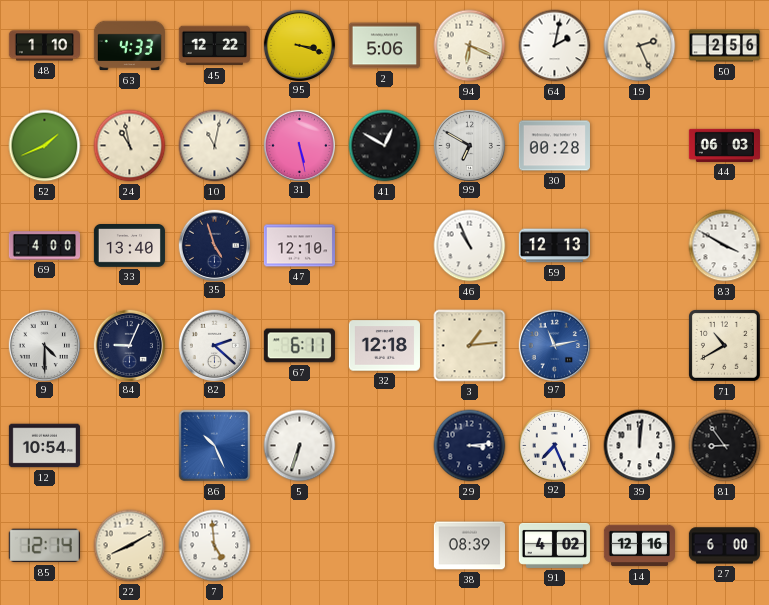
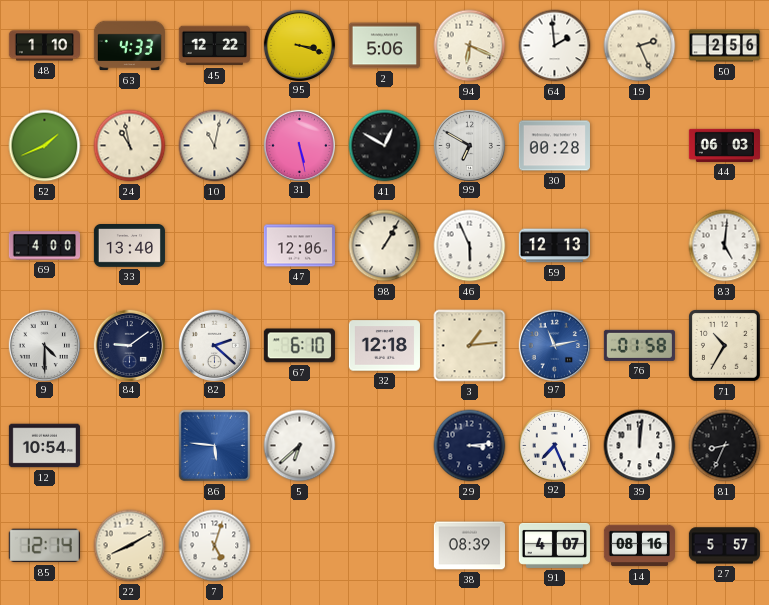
64: 2:02 -> 1:59 (555, 46)
35: 4:57 -> none (214, 245)
47: 12:10 -> 12:06 (299, 246)
98: none -> 1:05 (385, 246)
46: 10:56 -> 5:56 (470, 246)
83: 3:50 -> 5:01 (725, 246)
84: 9:04 -> 9:09 (129, 345)
67: 6:11 -> 6:10 (299, 346)
76: none -> 01:58 (639, 345)
71: 10:40 -> 10:35 (724, 345)
86: 10:26 -> 5:46 (215, 446)
5: 6:33 -> 6:38 (300, 446)
81: 8:54 -> 8:34 (725, 446)
7: 4:59 -> 5:03 (215, 546)
91: 4:02 -> 4:07 (554, 545)
14: 12:16 -> 08:16 (639, 546)
27: 6:00 -> 5:57 (724, 546)
